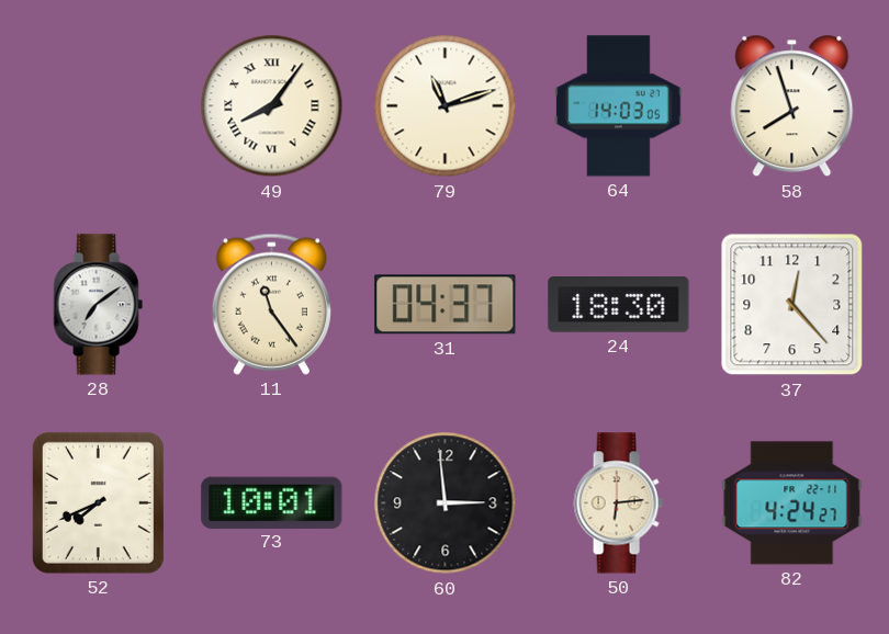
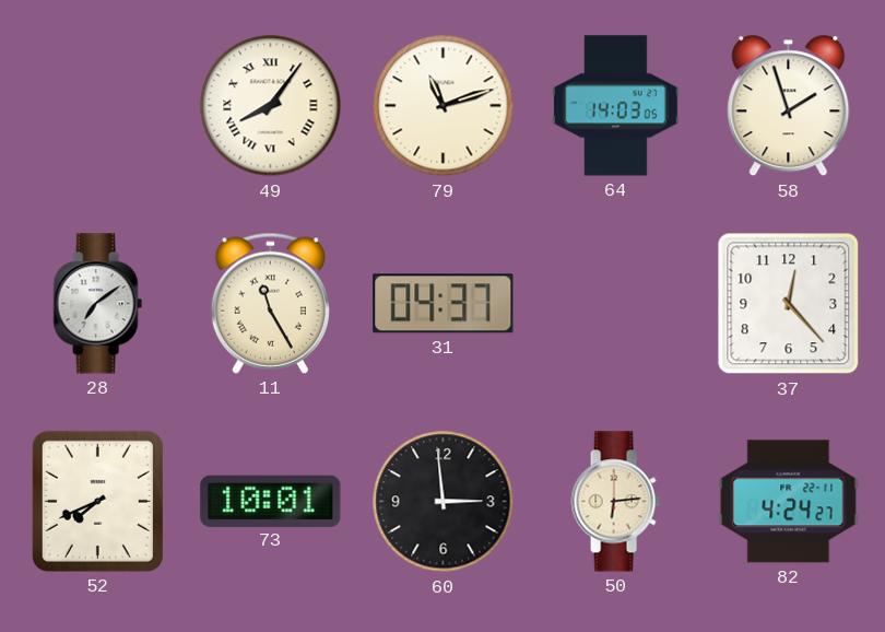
58: 7:57 -> 1:57 (789, 106)
11: 11:24 -> 11:25 (270, 303)
24: 18:30 -> none (619, 305)
